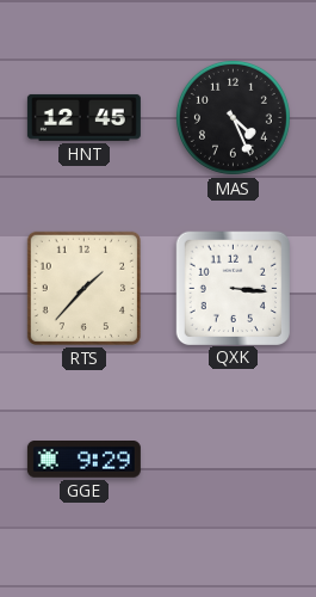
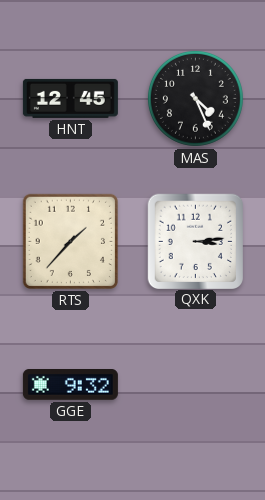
QXK: 3:16 -> 3:14 (195, 241)
GGE: 9:29 -> 9:32 (70, 385)
